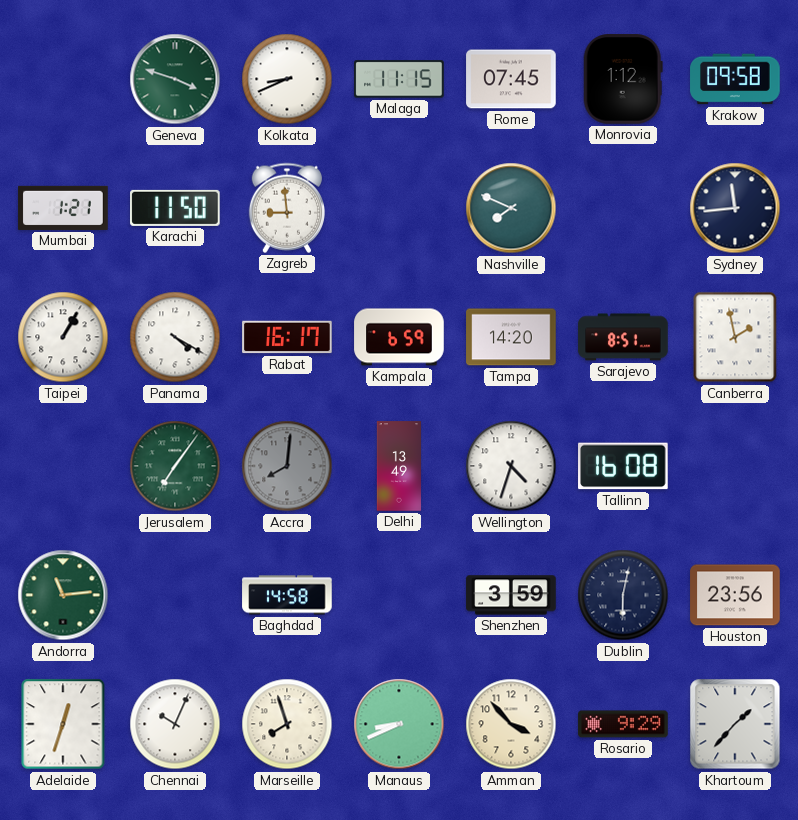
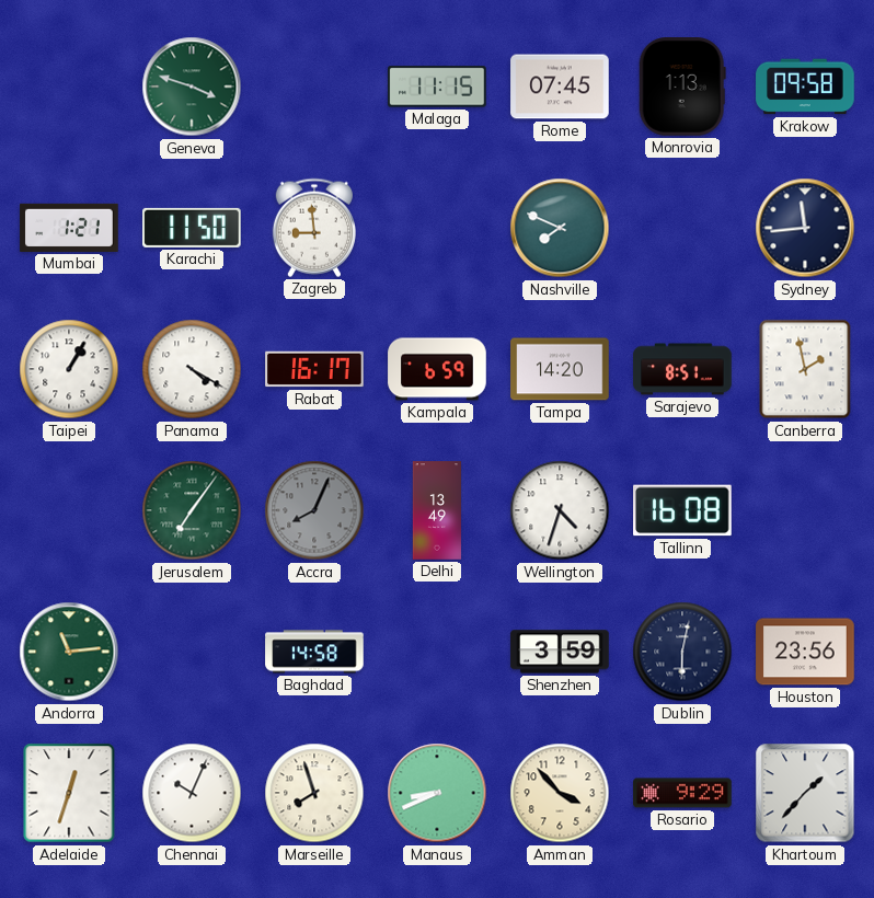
Kolkata: 8:41 -> none (287, 79)
Monrovia: 1:12 -> 1:13 (682, 87)
Accra: 8:01 -> 8:04 (314, 510)
